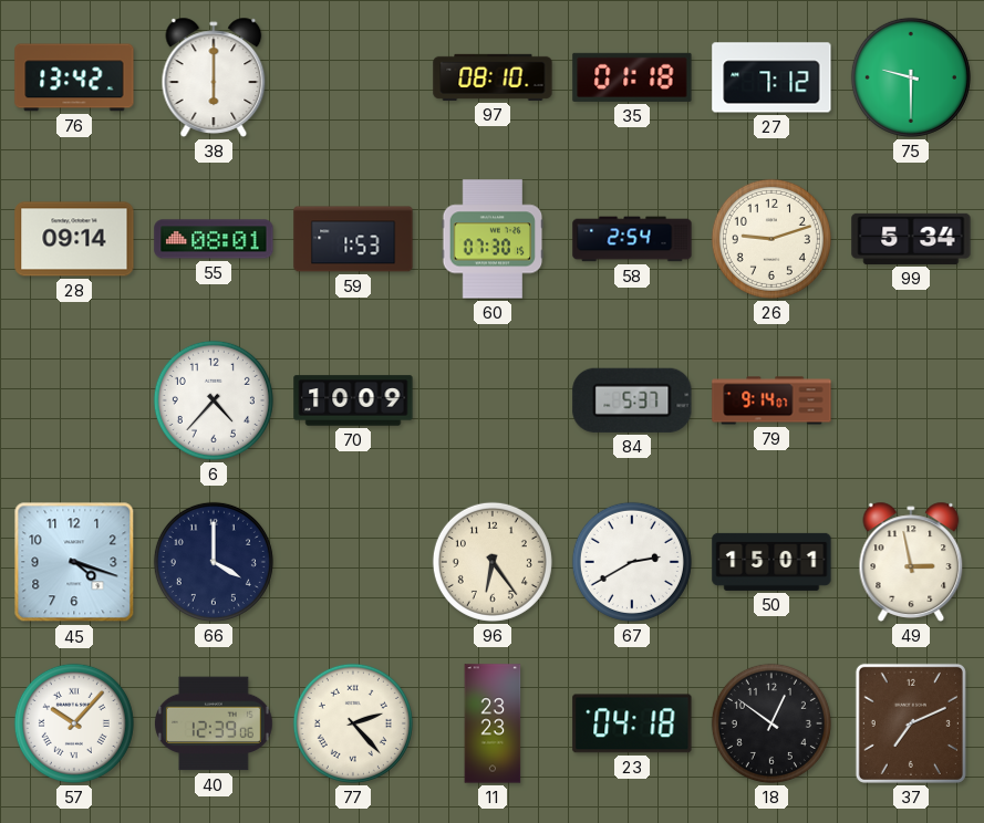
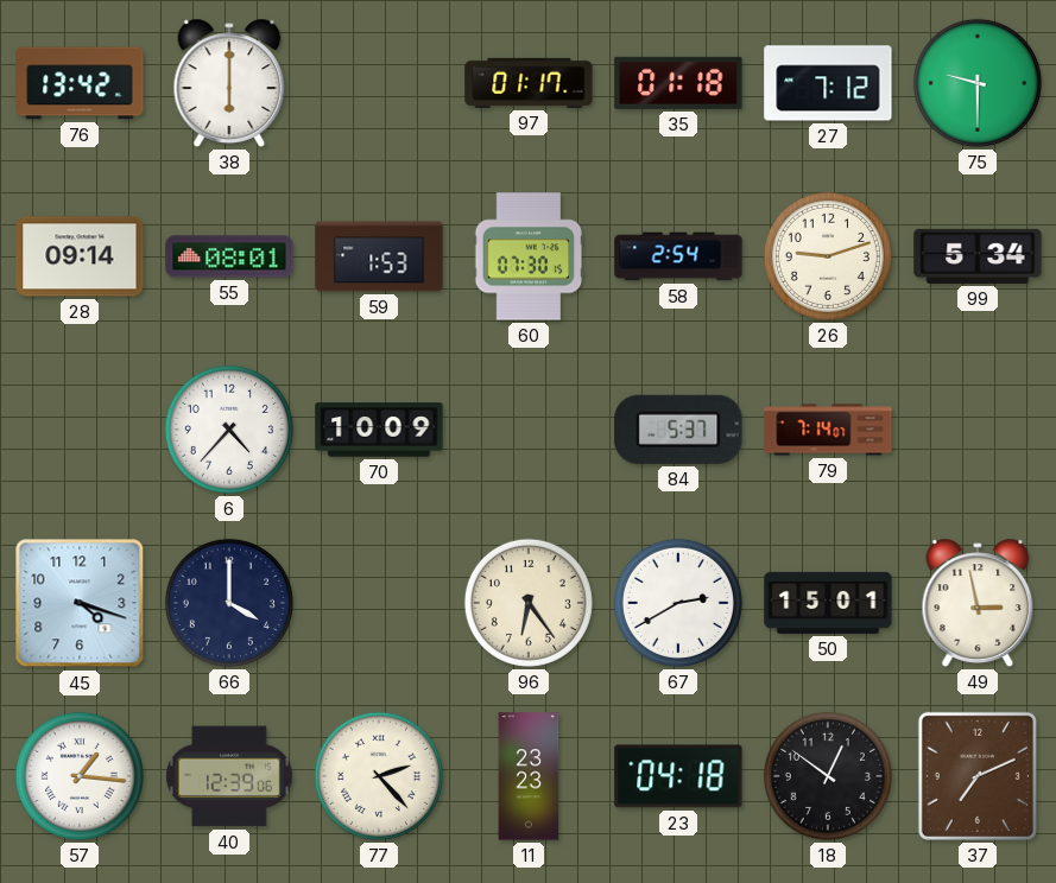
97: 08:10 -> 01:17 (529, 83)
79: 9:14 -> 7:14 (828, 430)
57: 10:07 -> 1:16 (80, 776)
